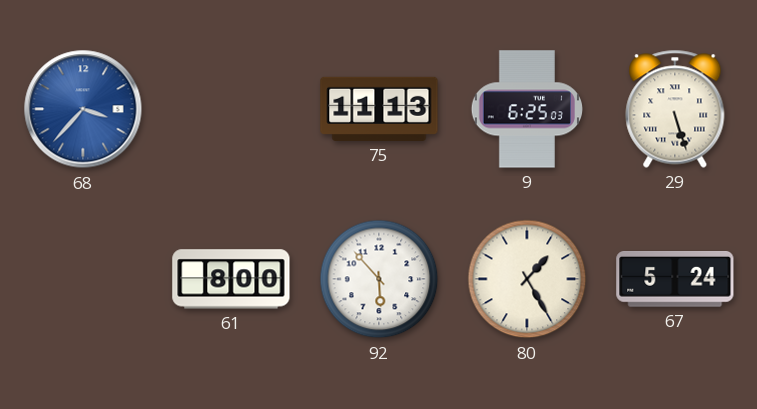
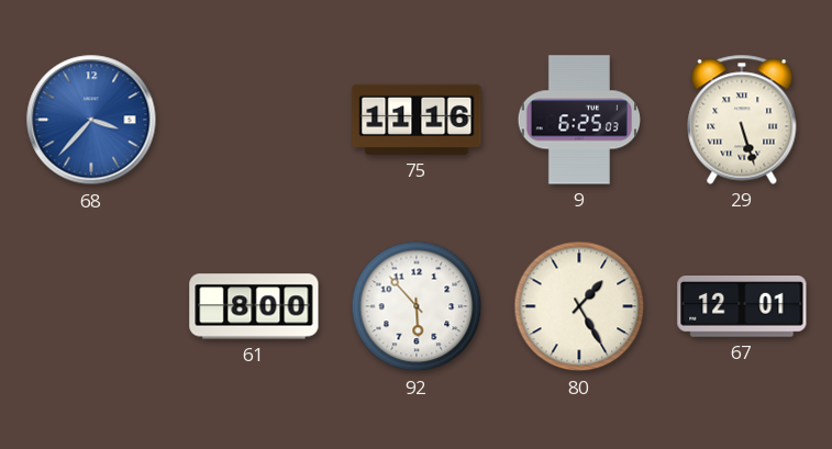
75: 11:13 -> 11:16 (417, 120)
67: 5:24 -> 12:01 (742, 307)
